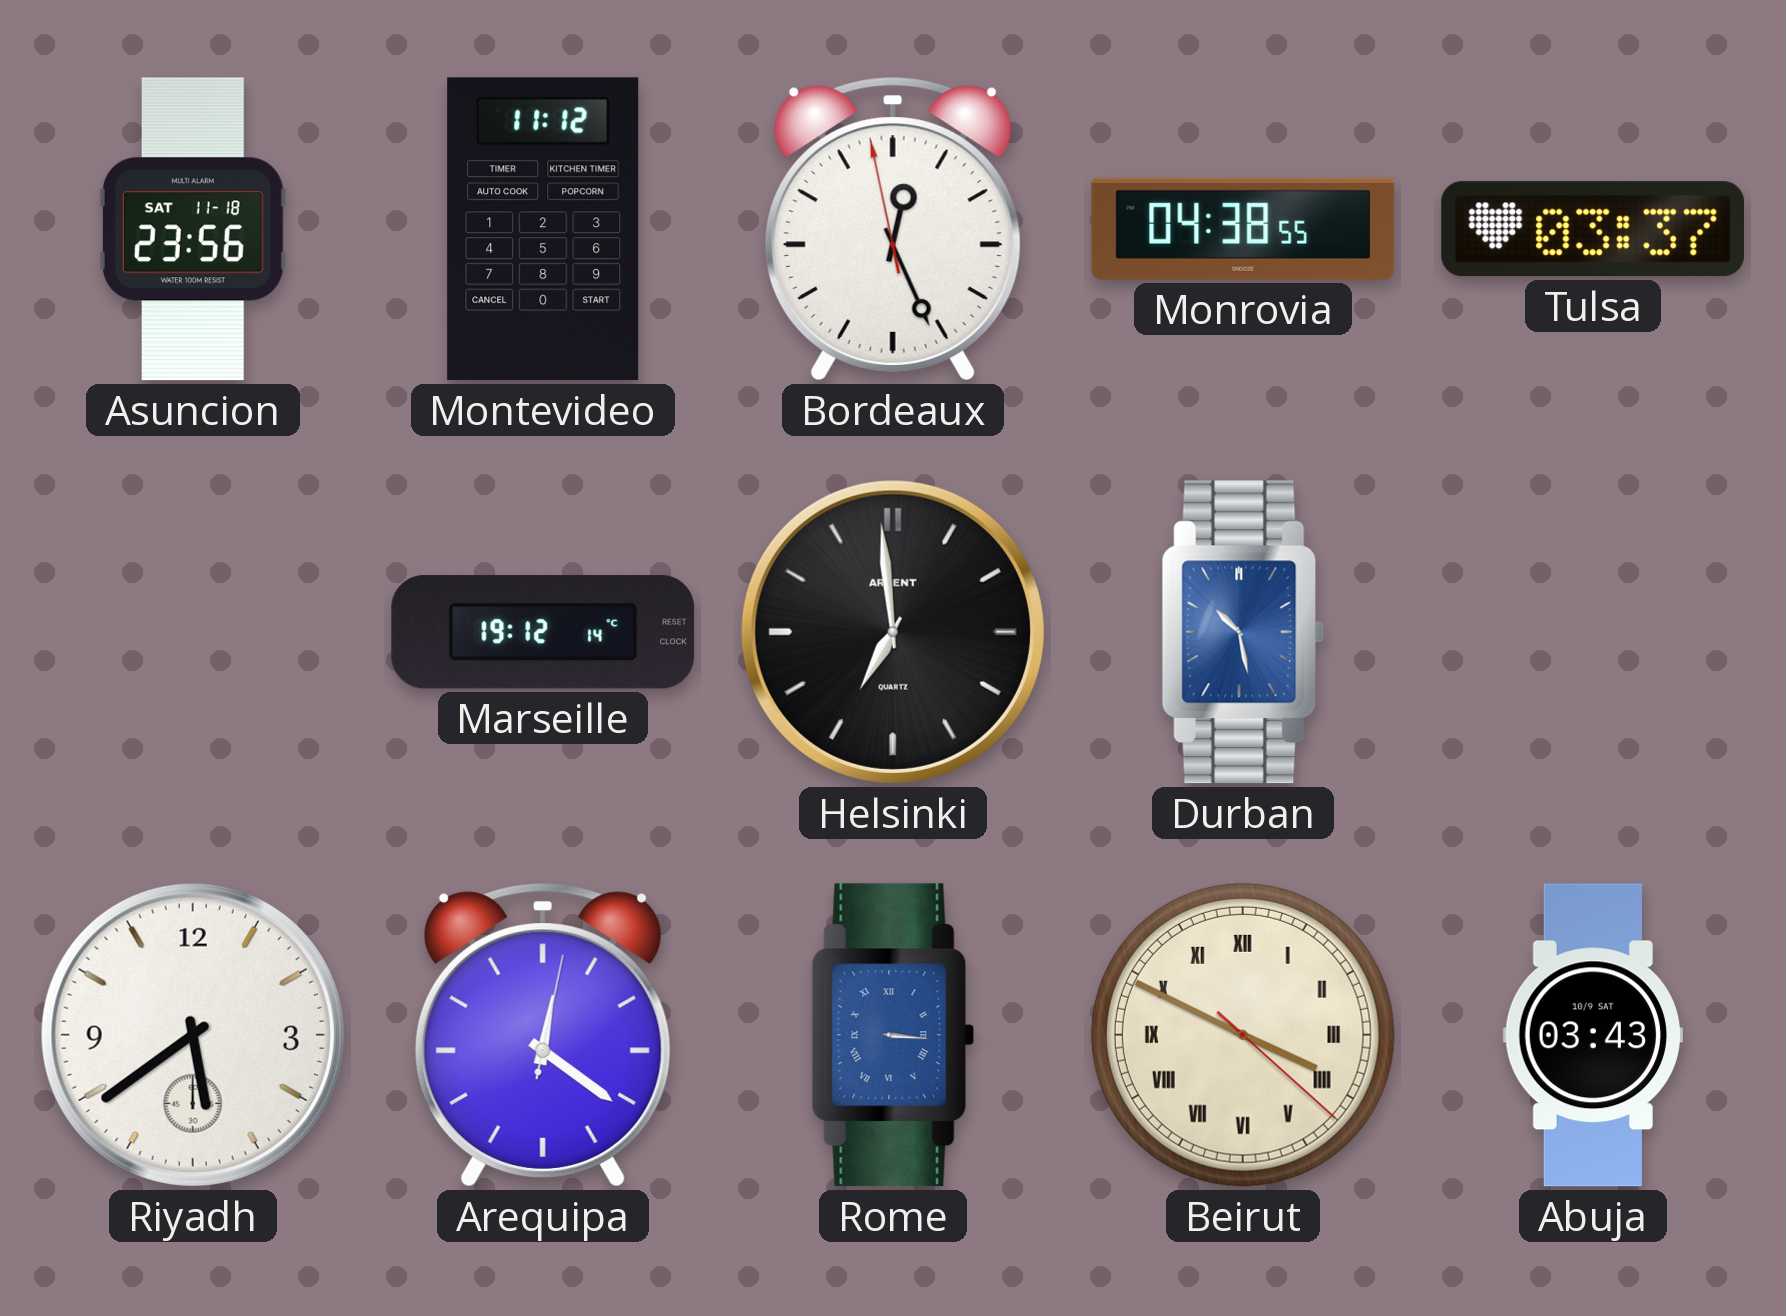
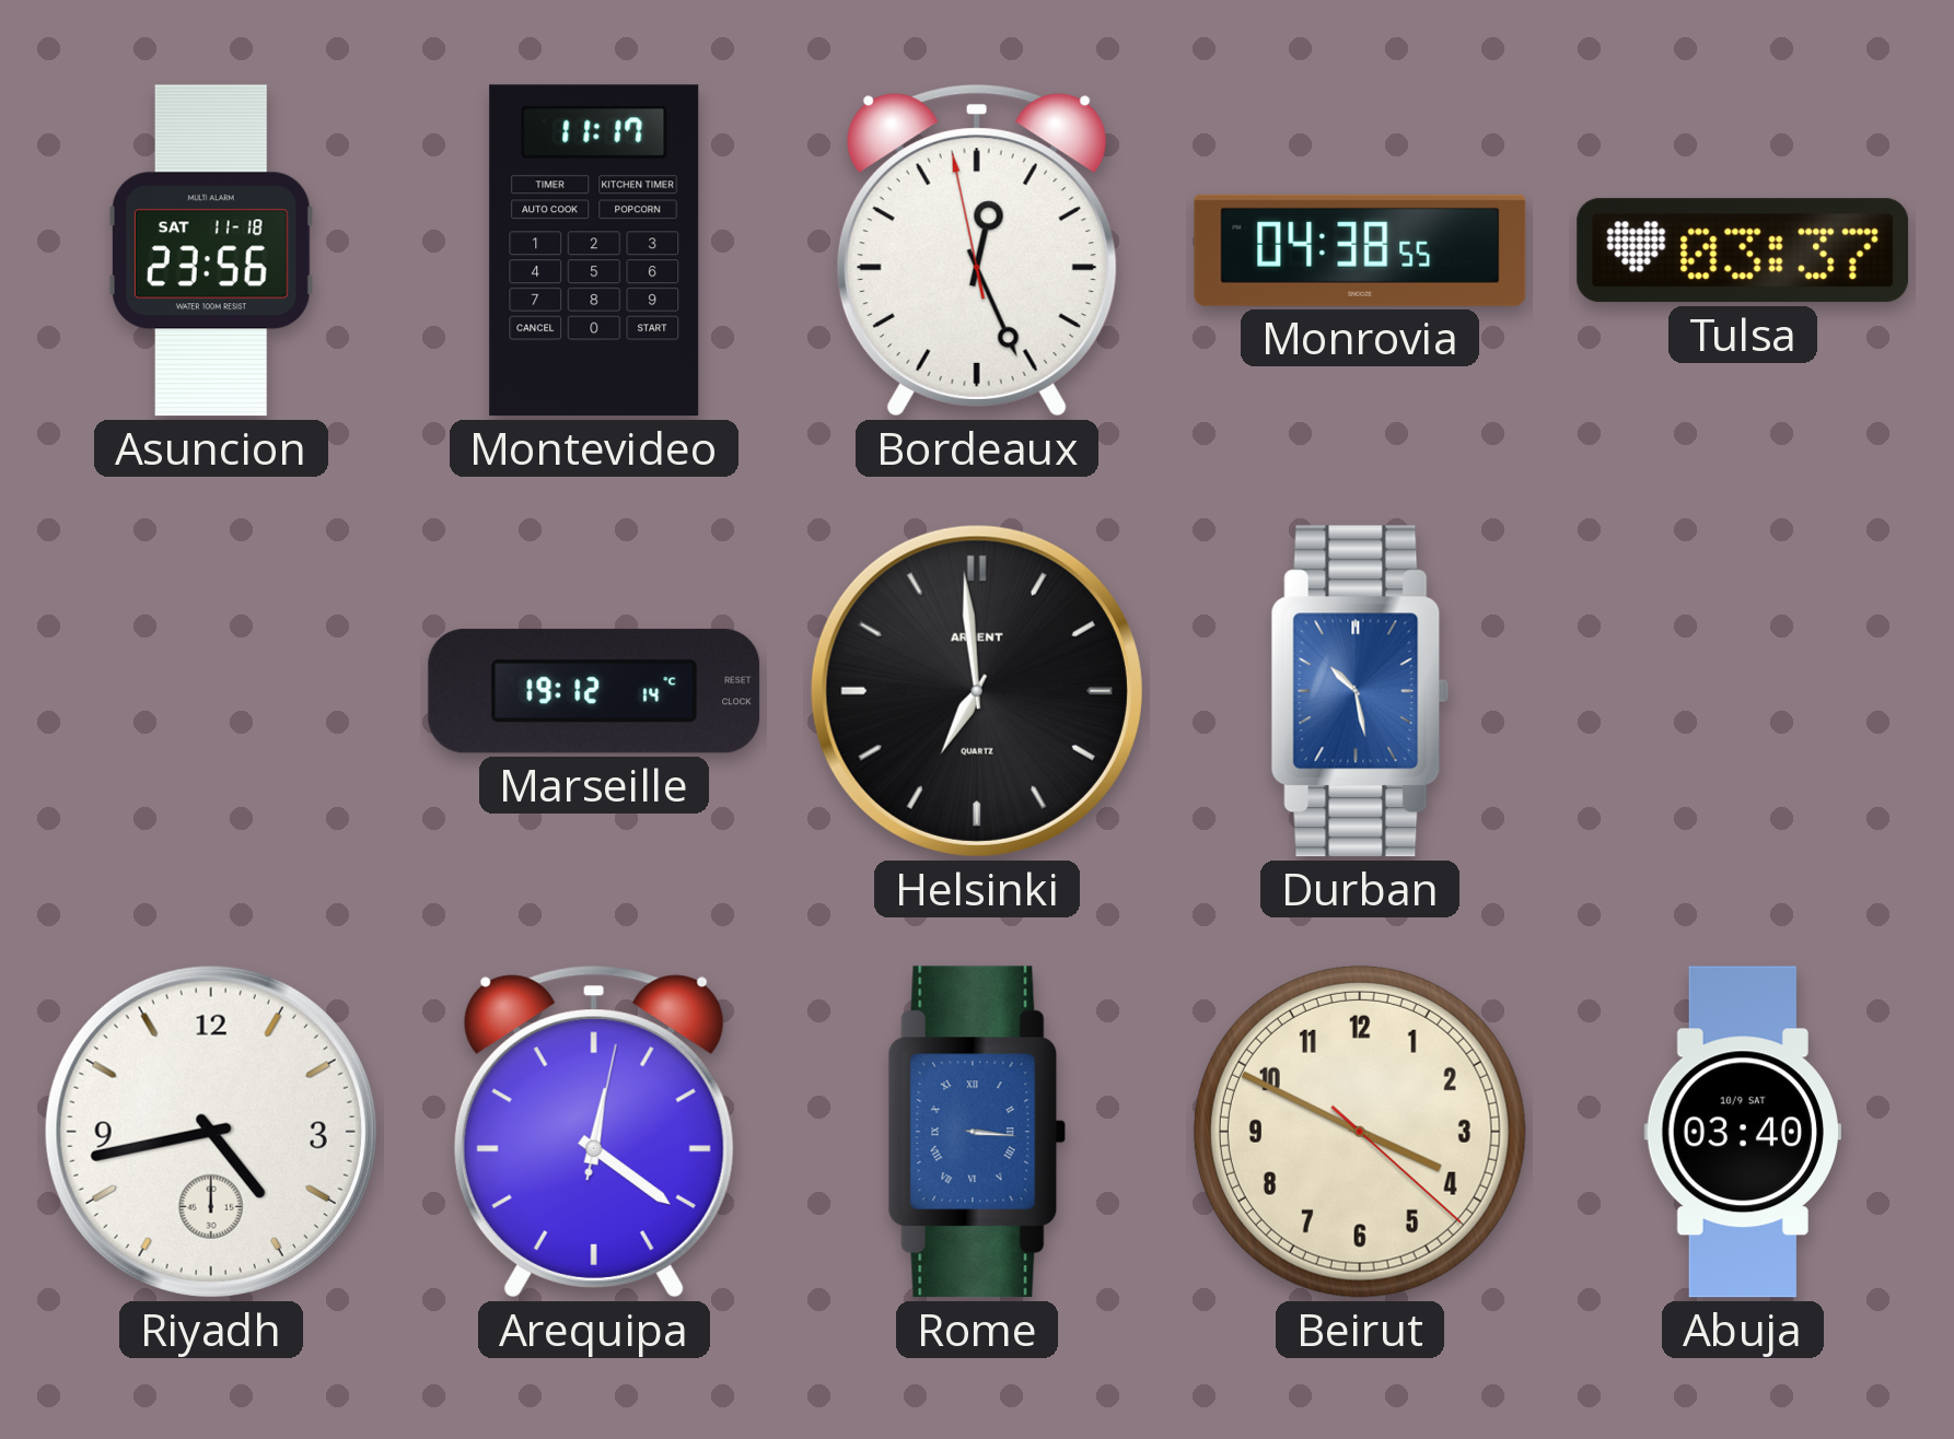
Montevideo: 11:12 -> 11:17 (594, 250)
Riyadh: 5:39 -> 4:43 (211, 1132)
Beirut numerals: Roman -> Arabic (1360, 1132)
Abuja: 03:43 -> 03:40 (1743, 1132)
